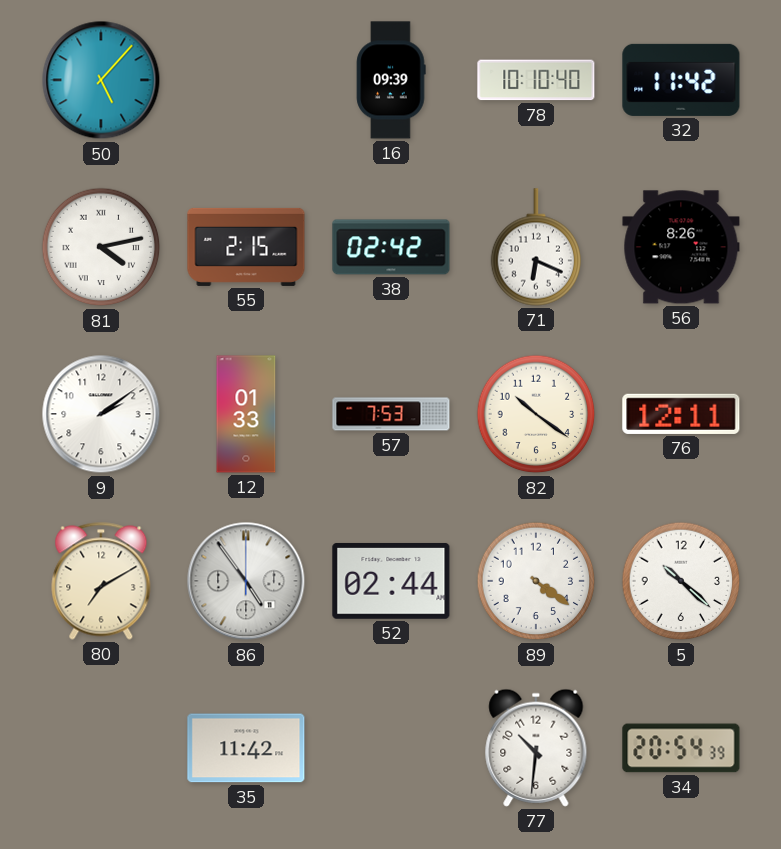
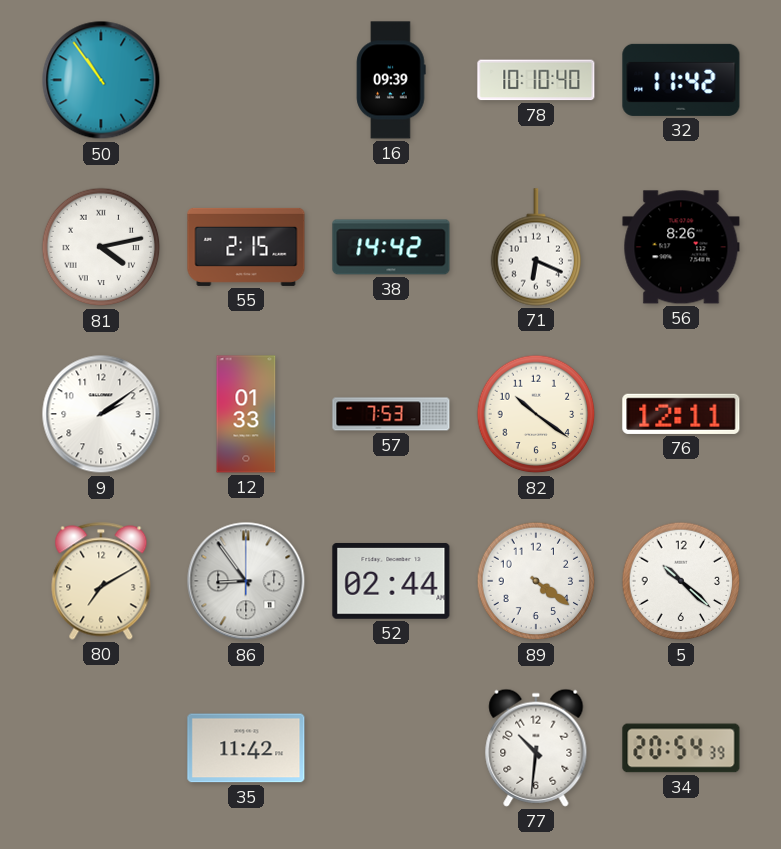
50: 5:07 -> 10:54 (101, 80)
38: 02:42 -> 14:42 (391, 247)
86: 4:54 -> 8:54 (246, 581)
